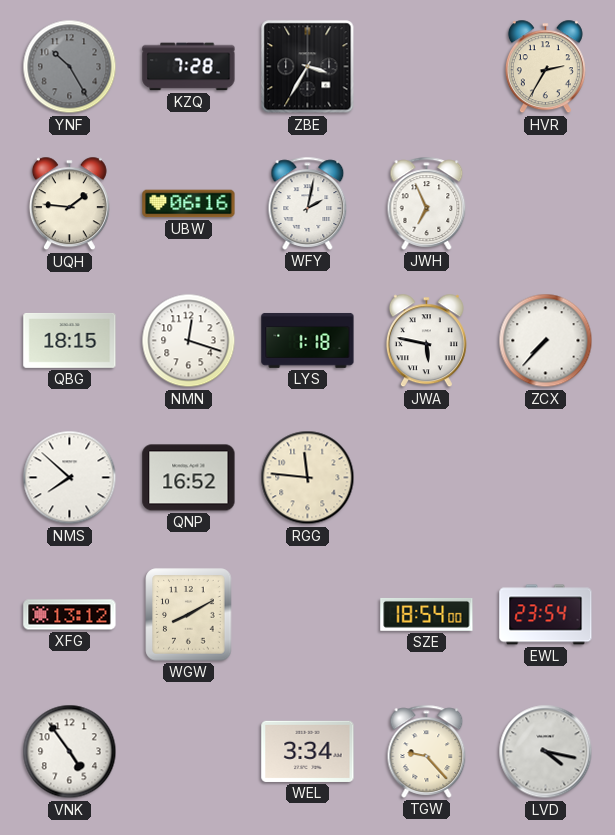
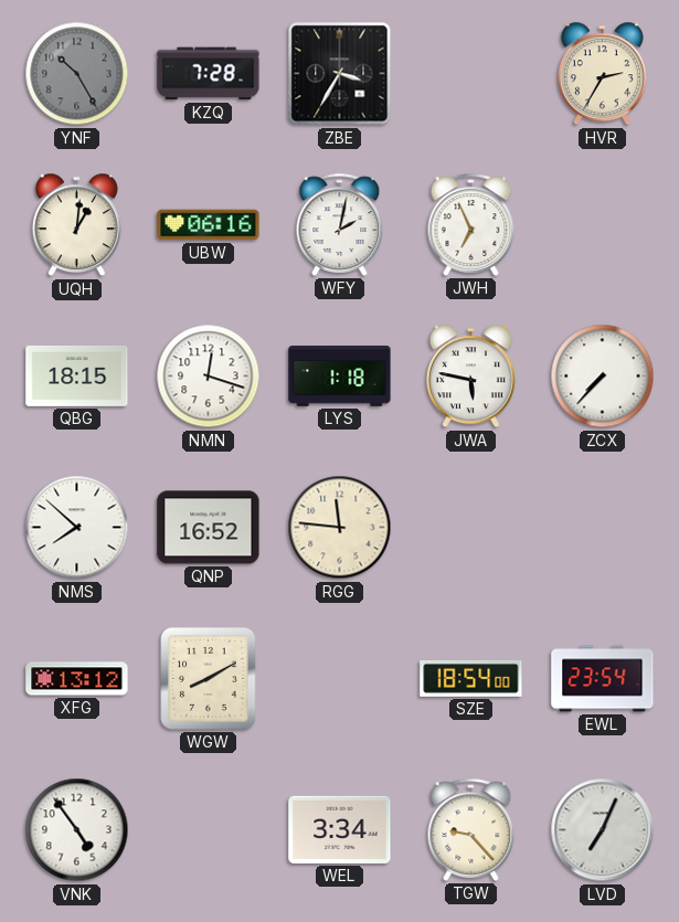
UQH: 1:46 -> 1:01 (76, 225)
LVD: 4:17 -> 7:04 (603, 830)
